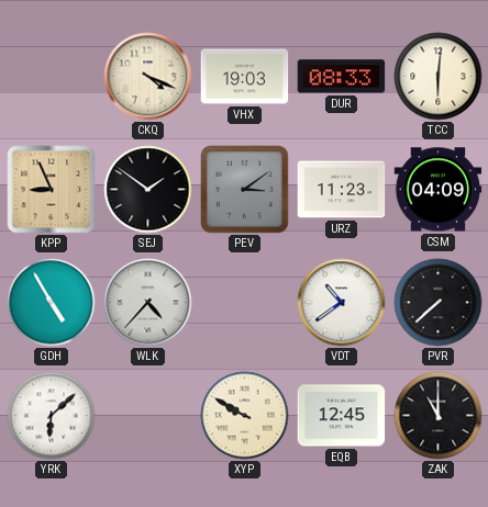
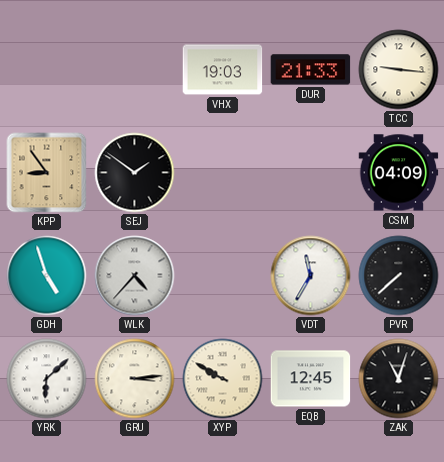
CKQ: 4:19 -> none (148, 77)
DUR: 08:33 -> 21:33 (311, 70)
TCC: 6:01 -> 9:16 (399, 70)
KPP: 8:56 -> 8:54 (47, 173)
PEV: 3:09 -> none (245, 190)
URZ: 11:23 -> none (342, 190)
GDH: 4:55 -> 4:57 (47, 276)
VDT: 10:39 -> 11:35 (311, 276)
GRU: none -> 3:14 (135, 379)
ZAK: 11:00 -> 11:03 (399, 379)
